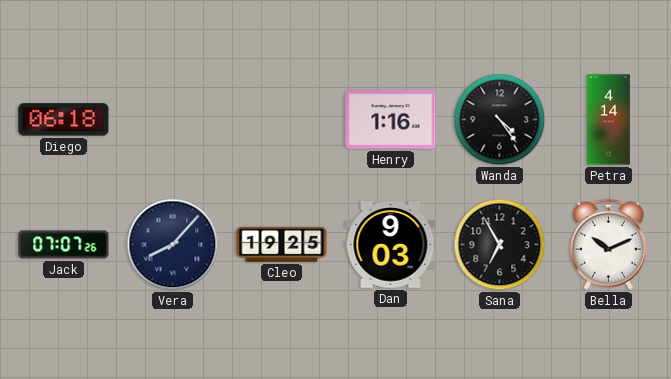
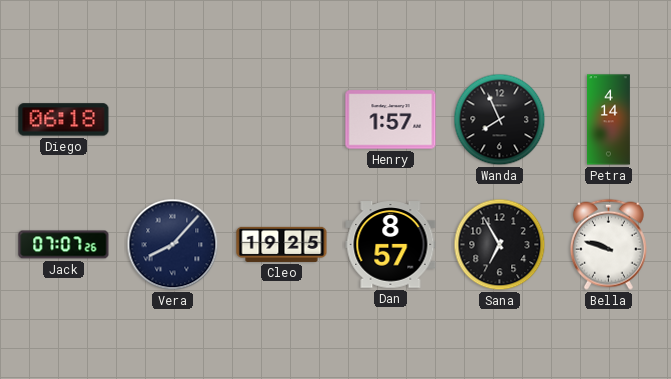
Henry: 1:16 -> 1:57 (391, 120)
Wanda: 4:24 -> 7:56 (500, 120)
Dan: 9:03 -> 8:57 (391, 245)
Bella: 10:11 -> 9:48 (608, 244)
